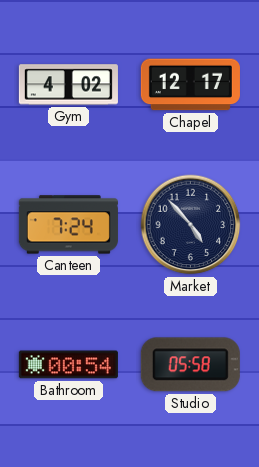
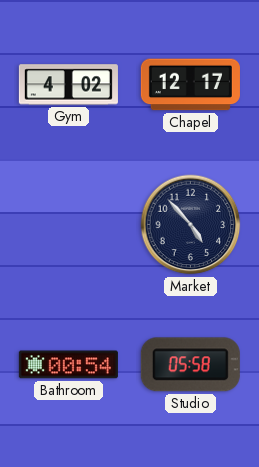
Canteen: 7:24 -> none (68, 225)
